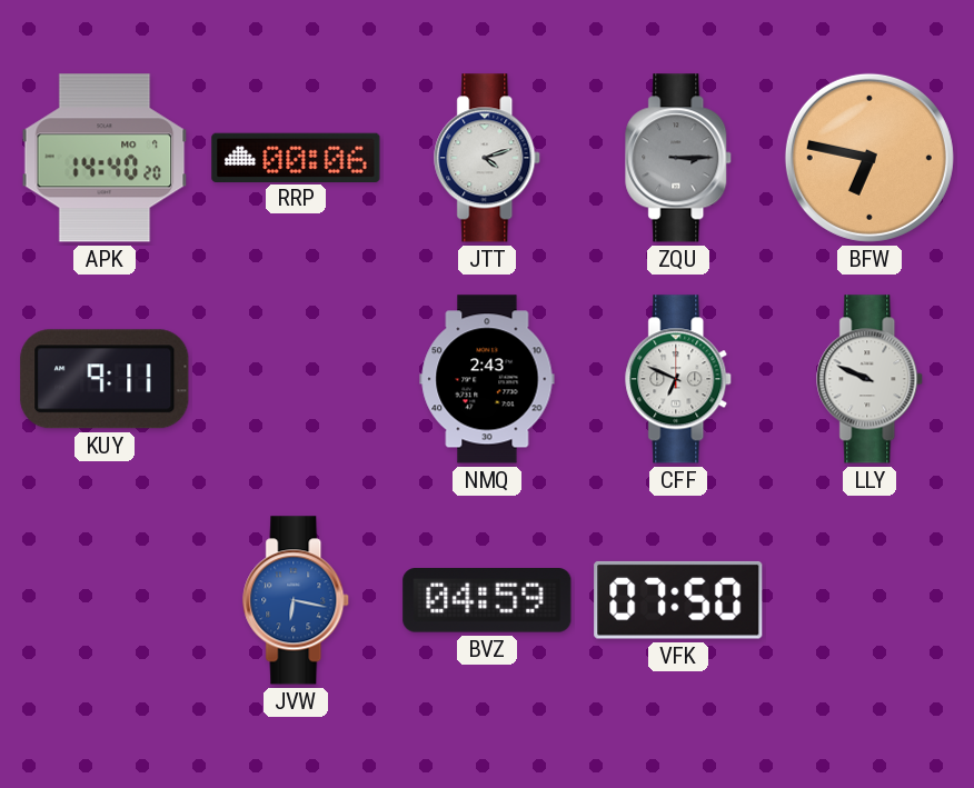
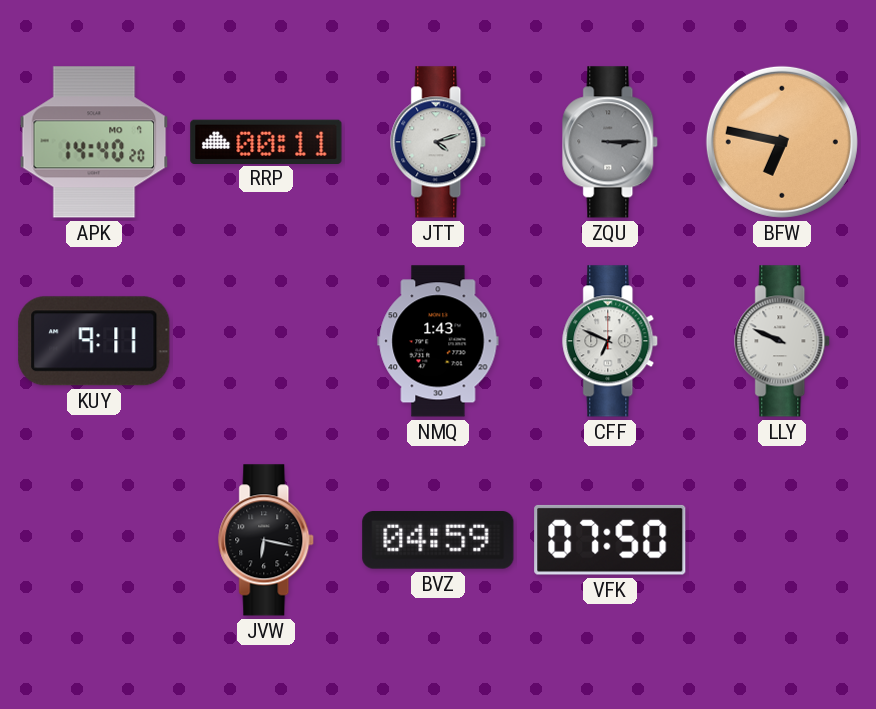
RRP: 00:06 -> 00:11 (266, 141)
NMQ: 2:43 -> 1:43 (438, 341)
JVW dial: blue -> black (267, 540)
